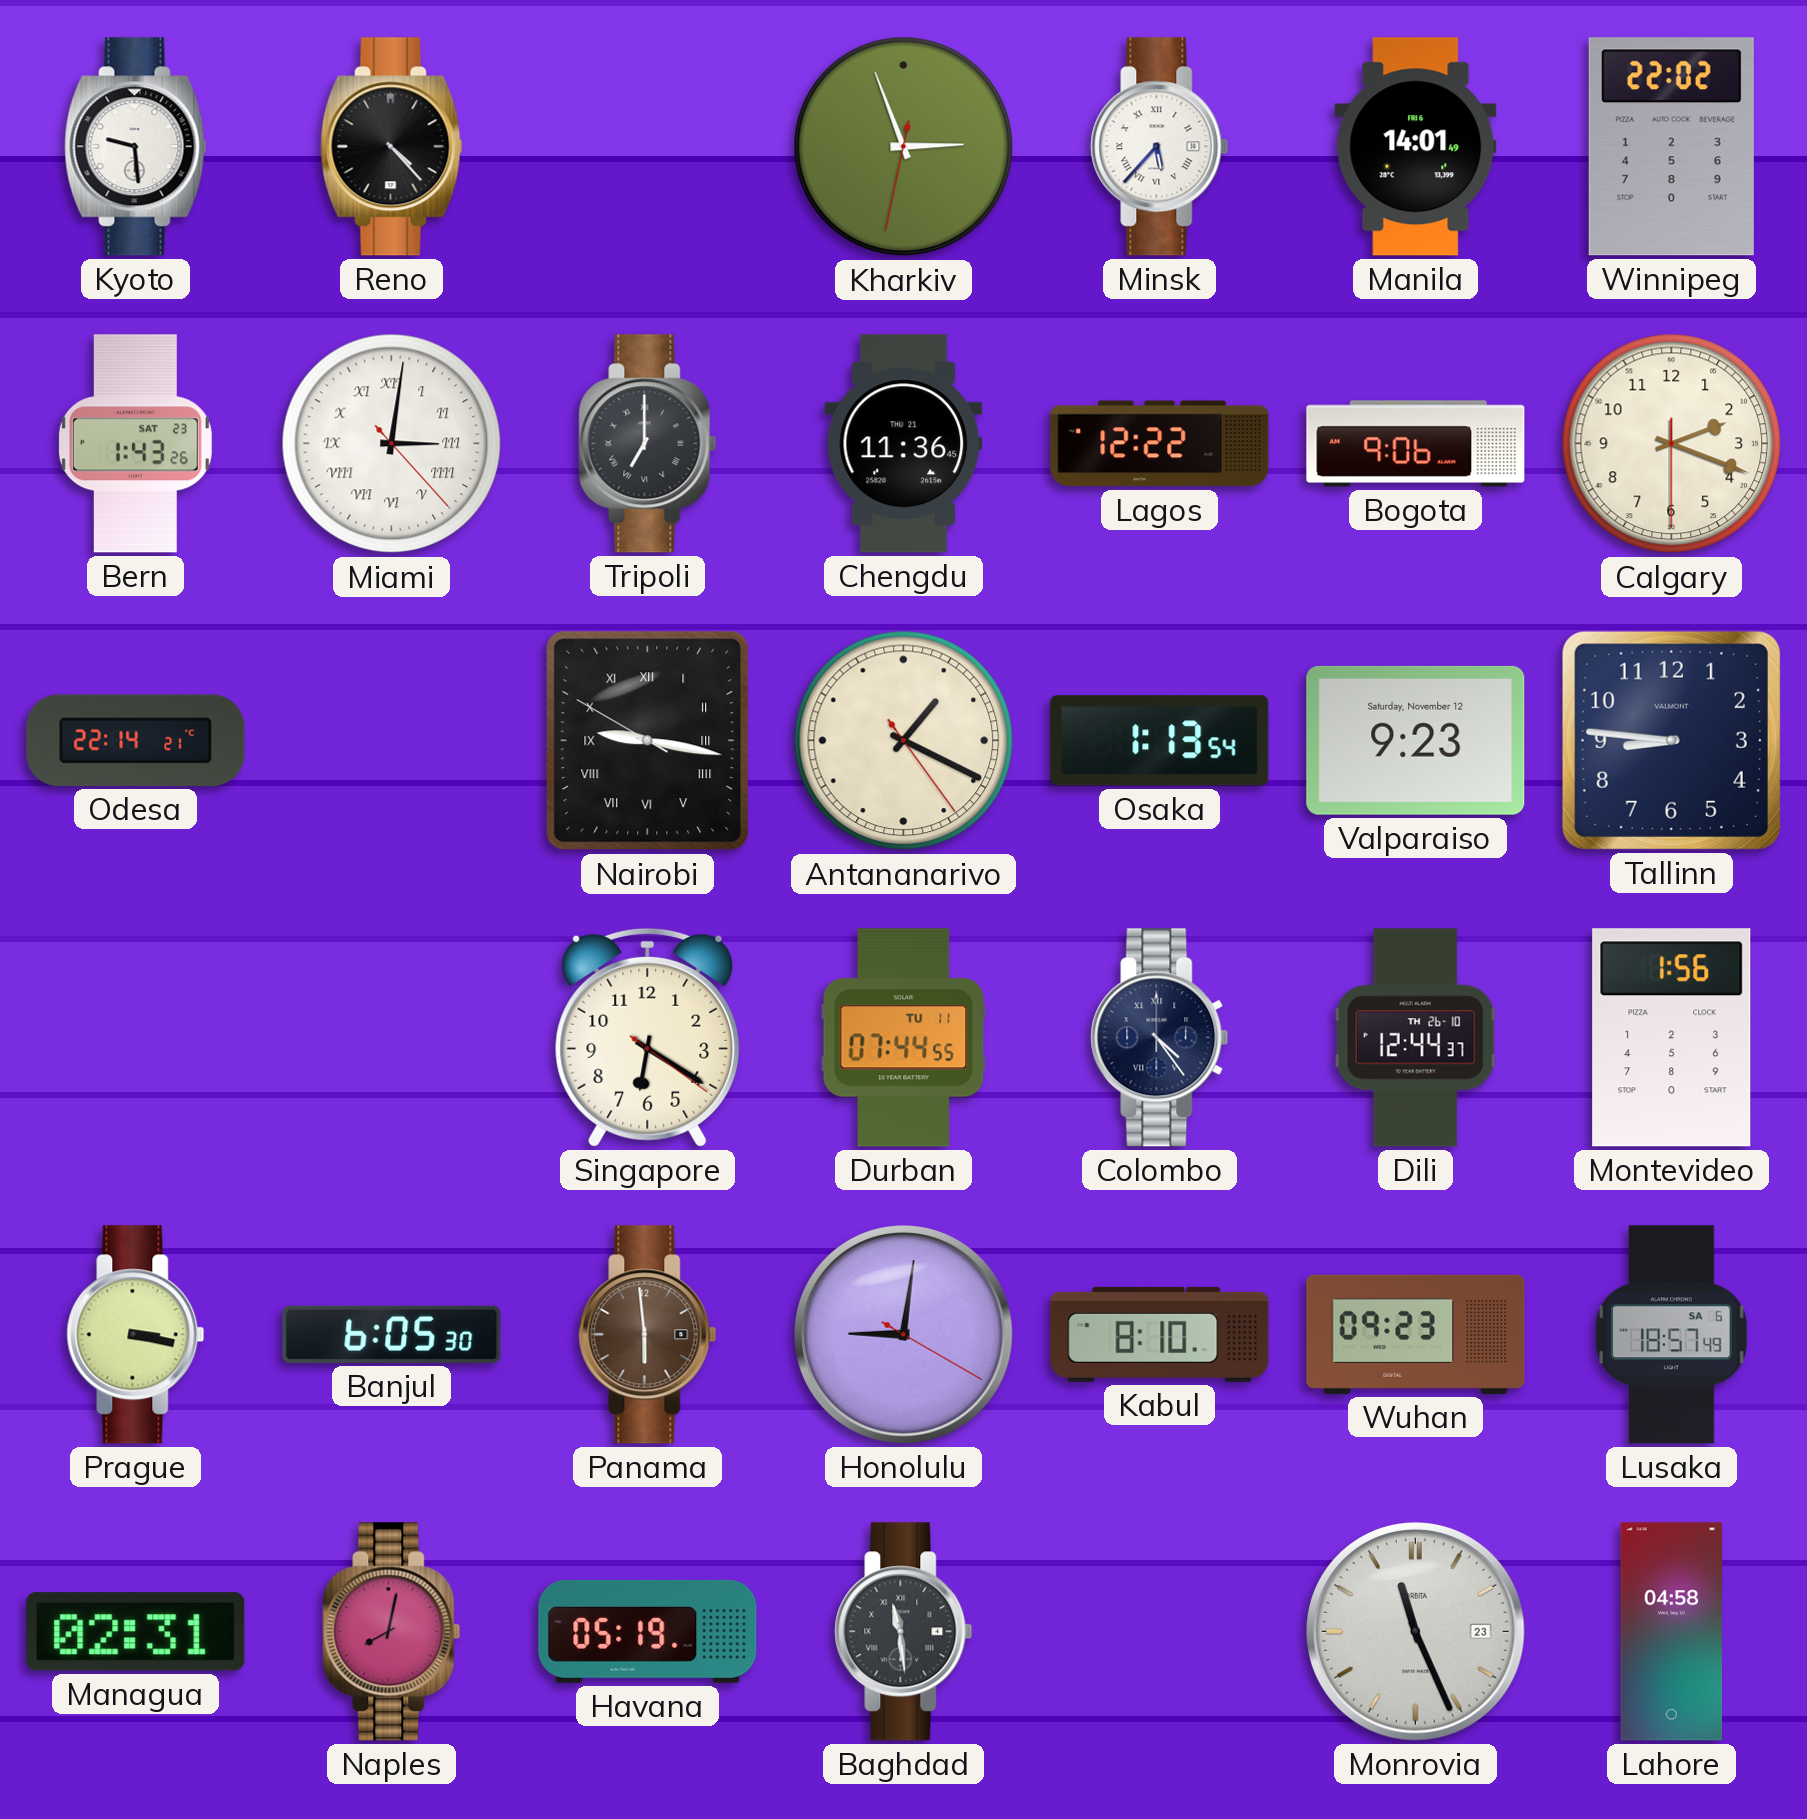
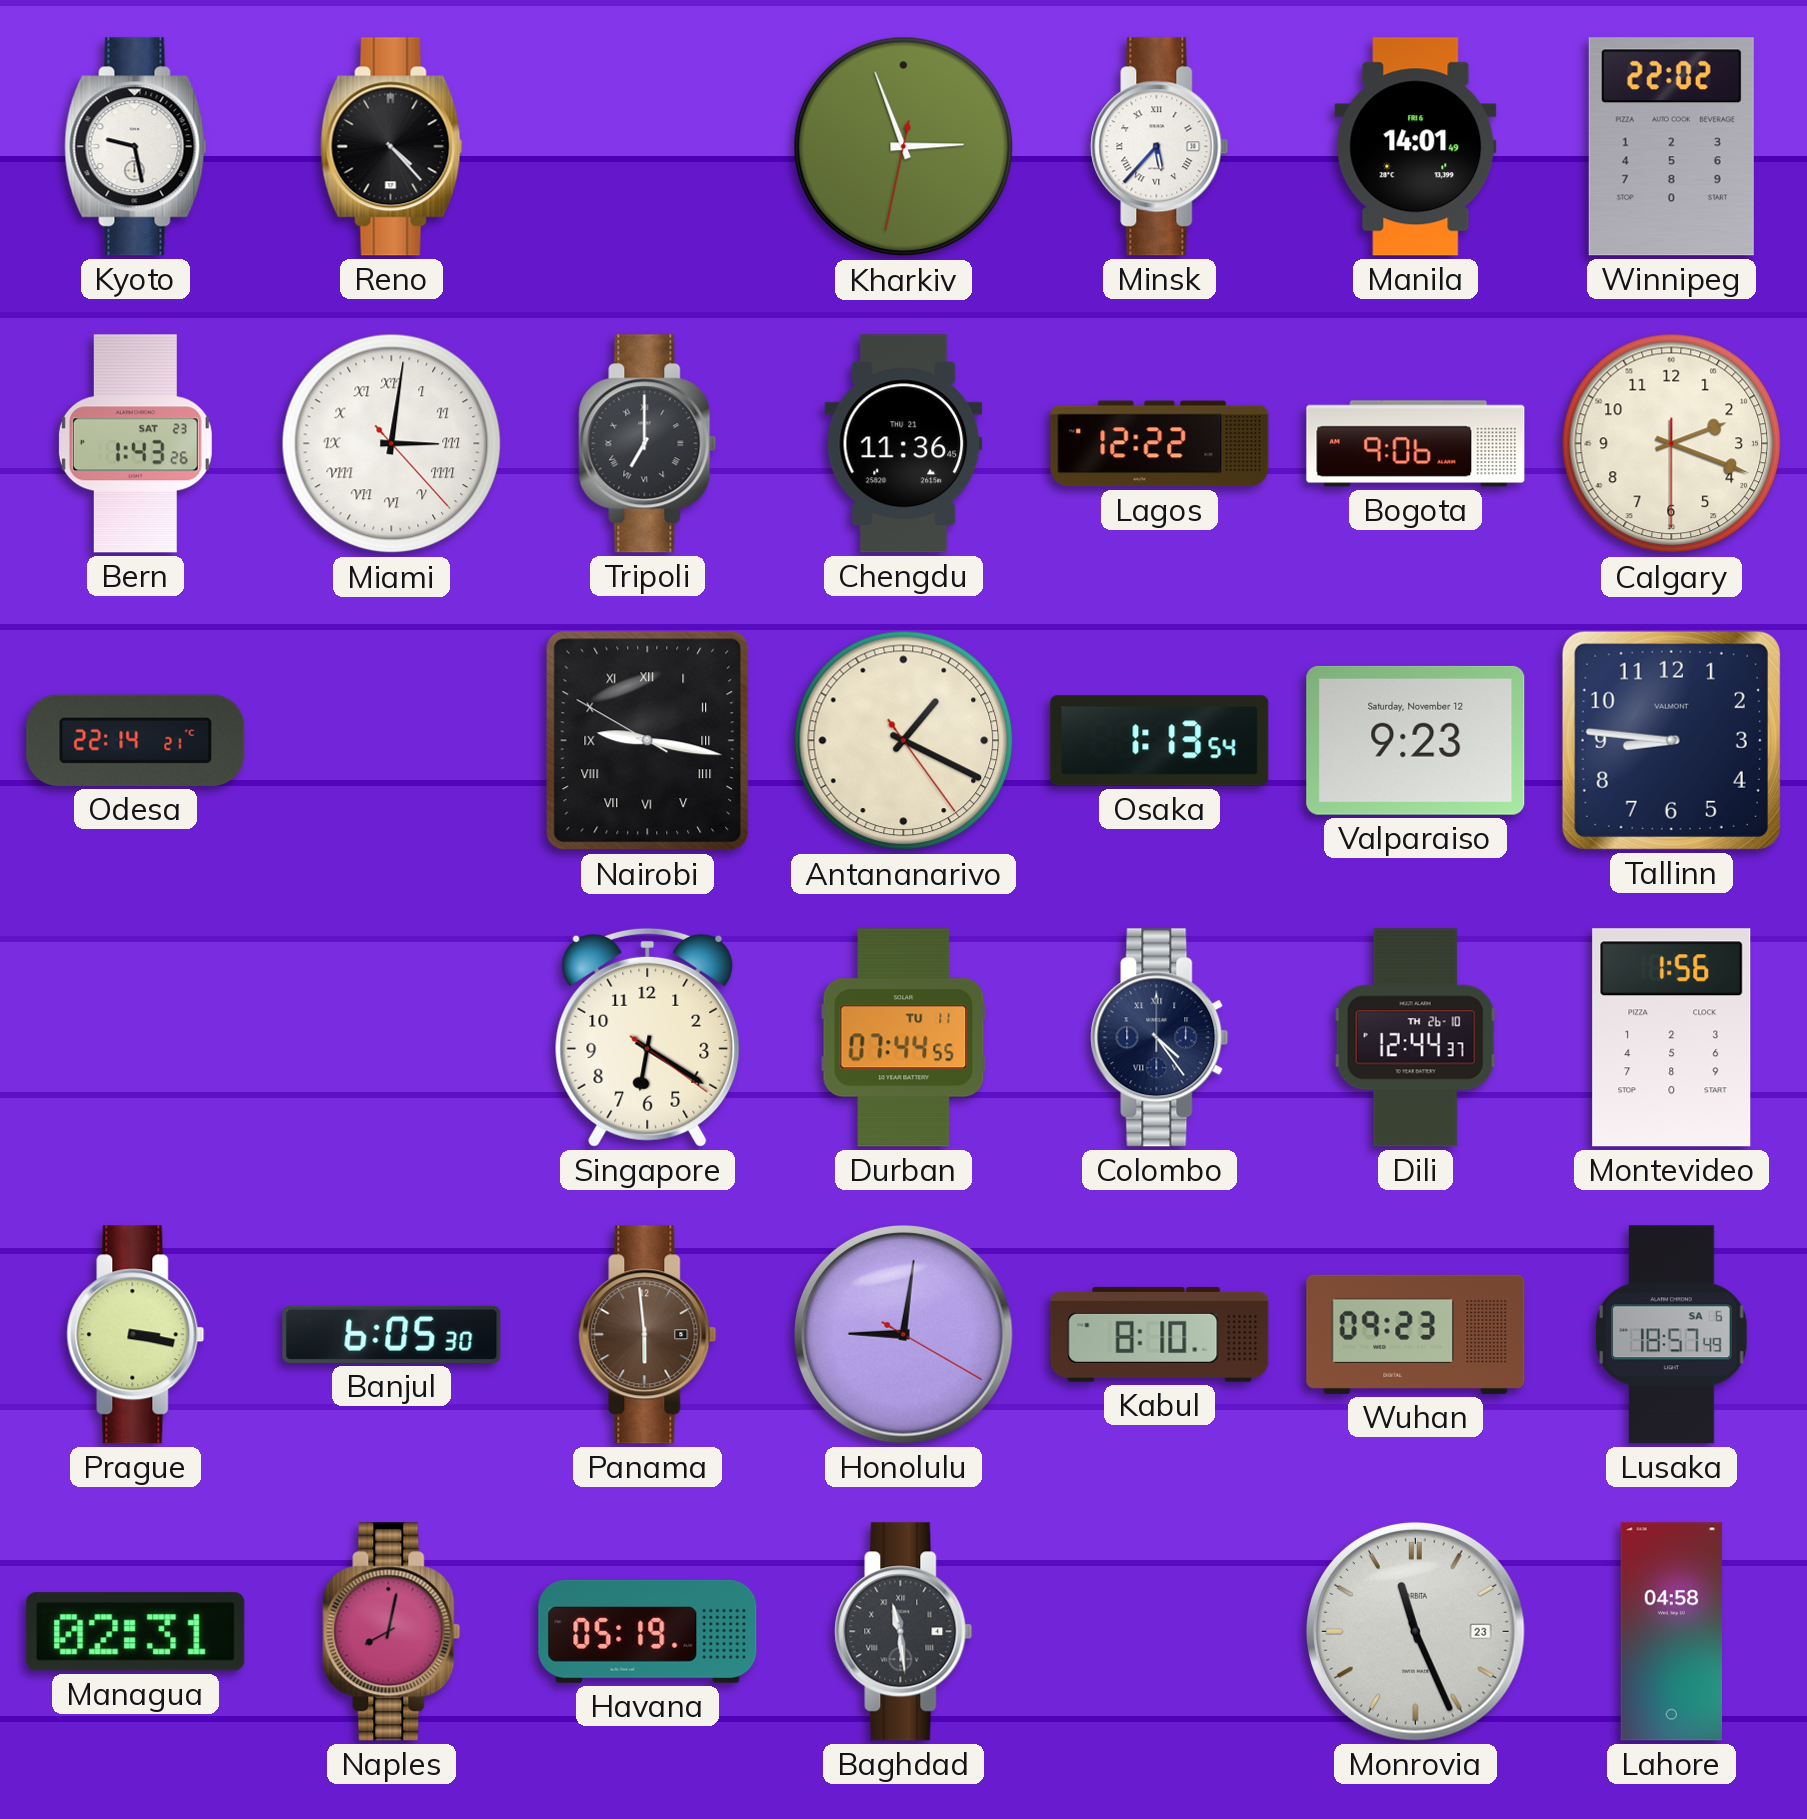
Kyoto: 9:29 -> 9:28 (136, 147)
